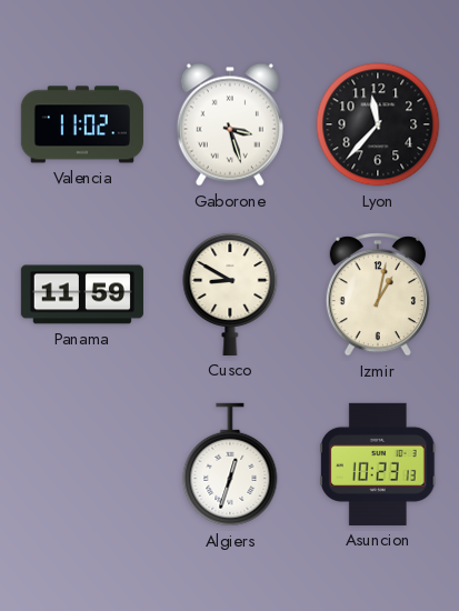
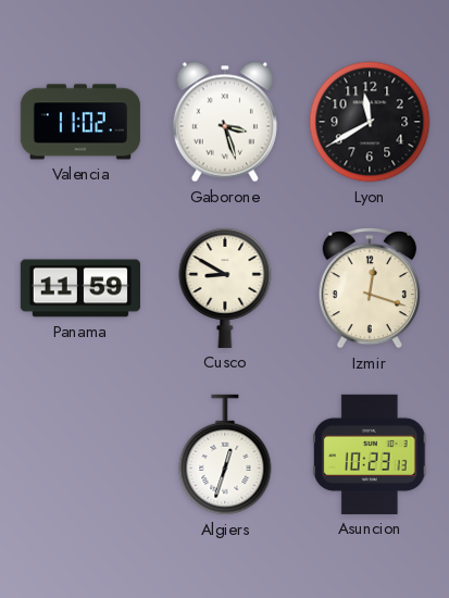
Lyon: 11:37 -> 11:40 (370, 122)
Izmir: 1:02 -> 12:18 (370, 288)
